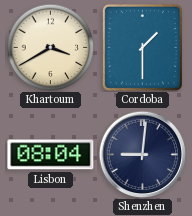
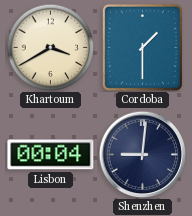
Lisbon: 08:04 -> 00:04 (51, 155)
